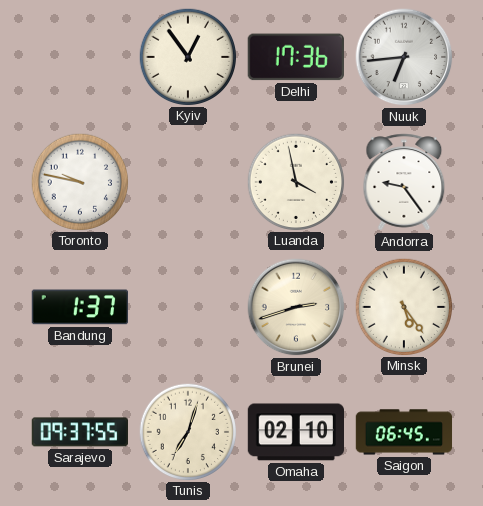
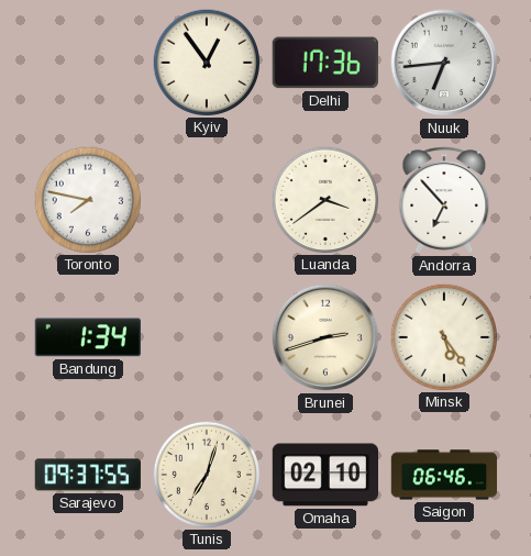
Toronto: 9:47 -> 7:47 (87, 199)
Luanda: 3:58 -> 3:39 (324, 199)
Andorra: 9:24 -> 6:53 (444, 200)
Bandung: 1:37 -> 1:34 (87, 337)
Saigon: 06:45 -> 06:46 (444, 475)
